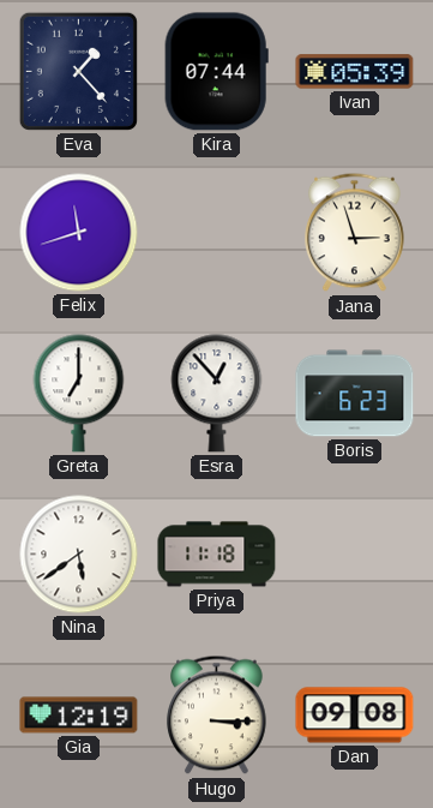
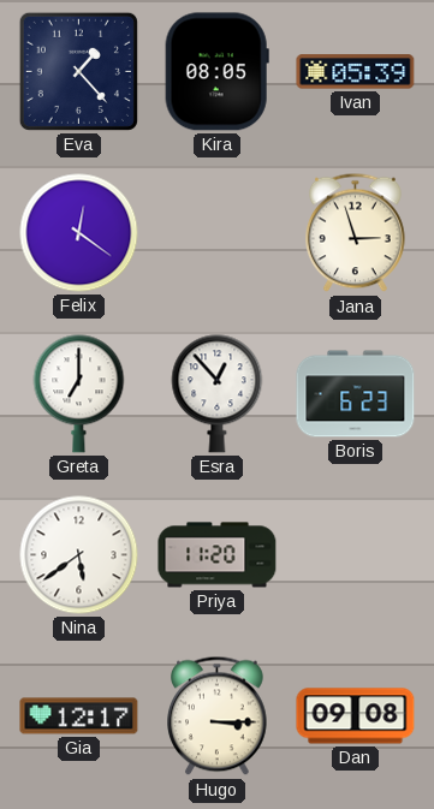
Kira: 07:44 -> 08:05 (216, 72)
Felix: 11:42 -> 12:21 (79, 233)
Priya: 11:18 -> 11:20 (218, 555)
Gia: 12:19 -> 12:17 (79, 716)
